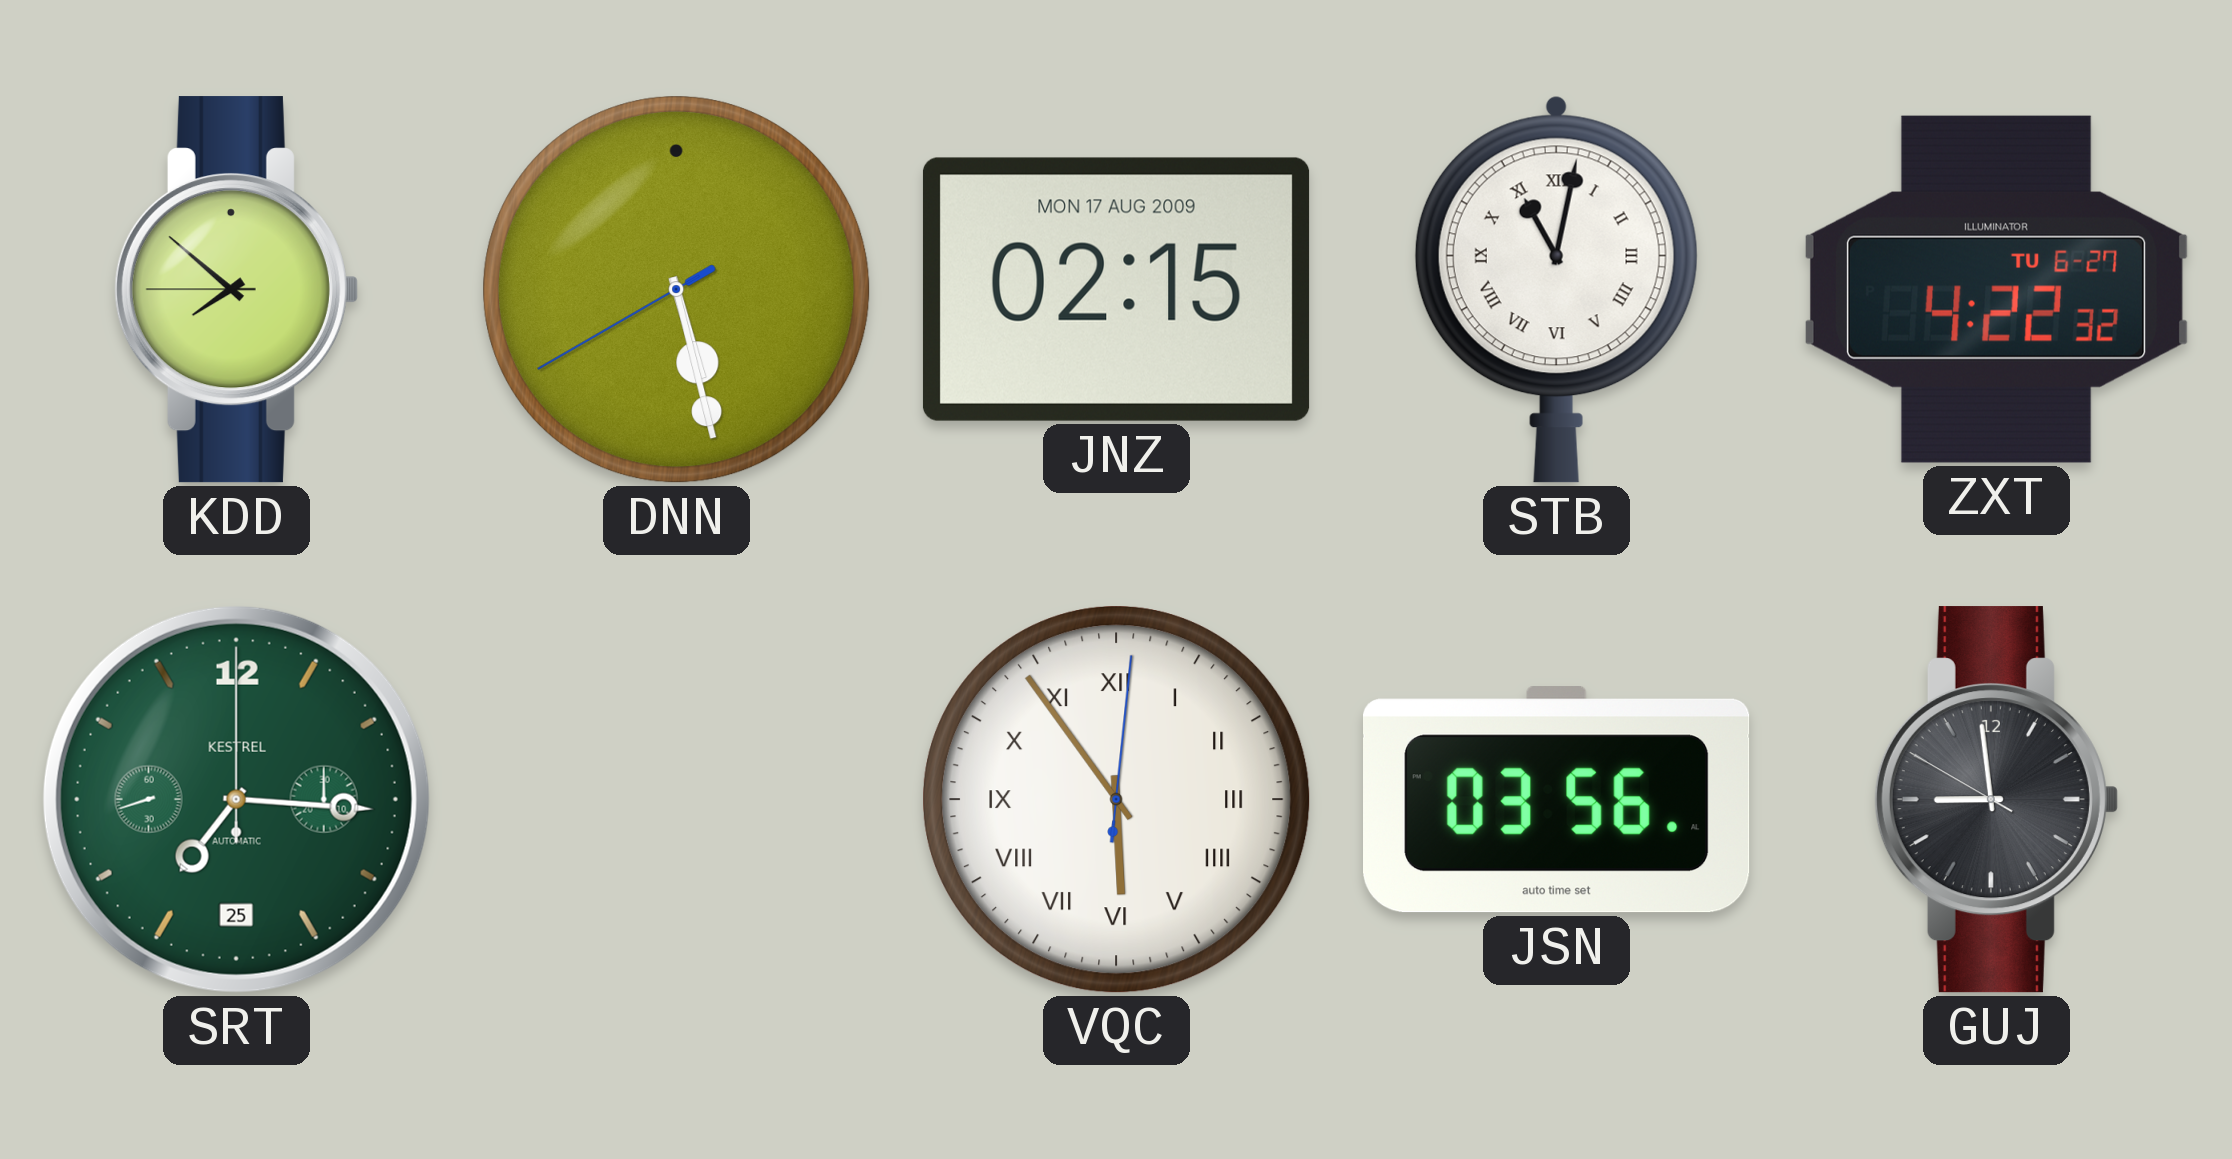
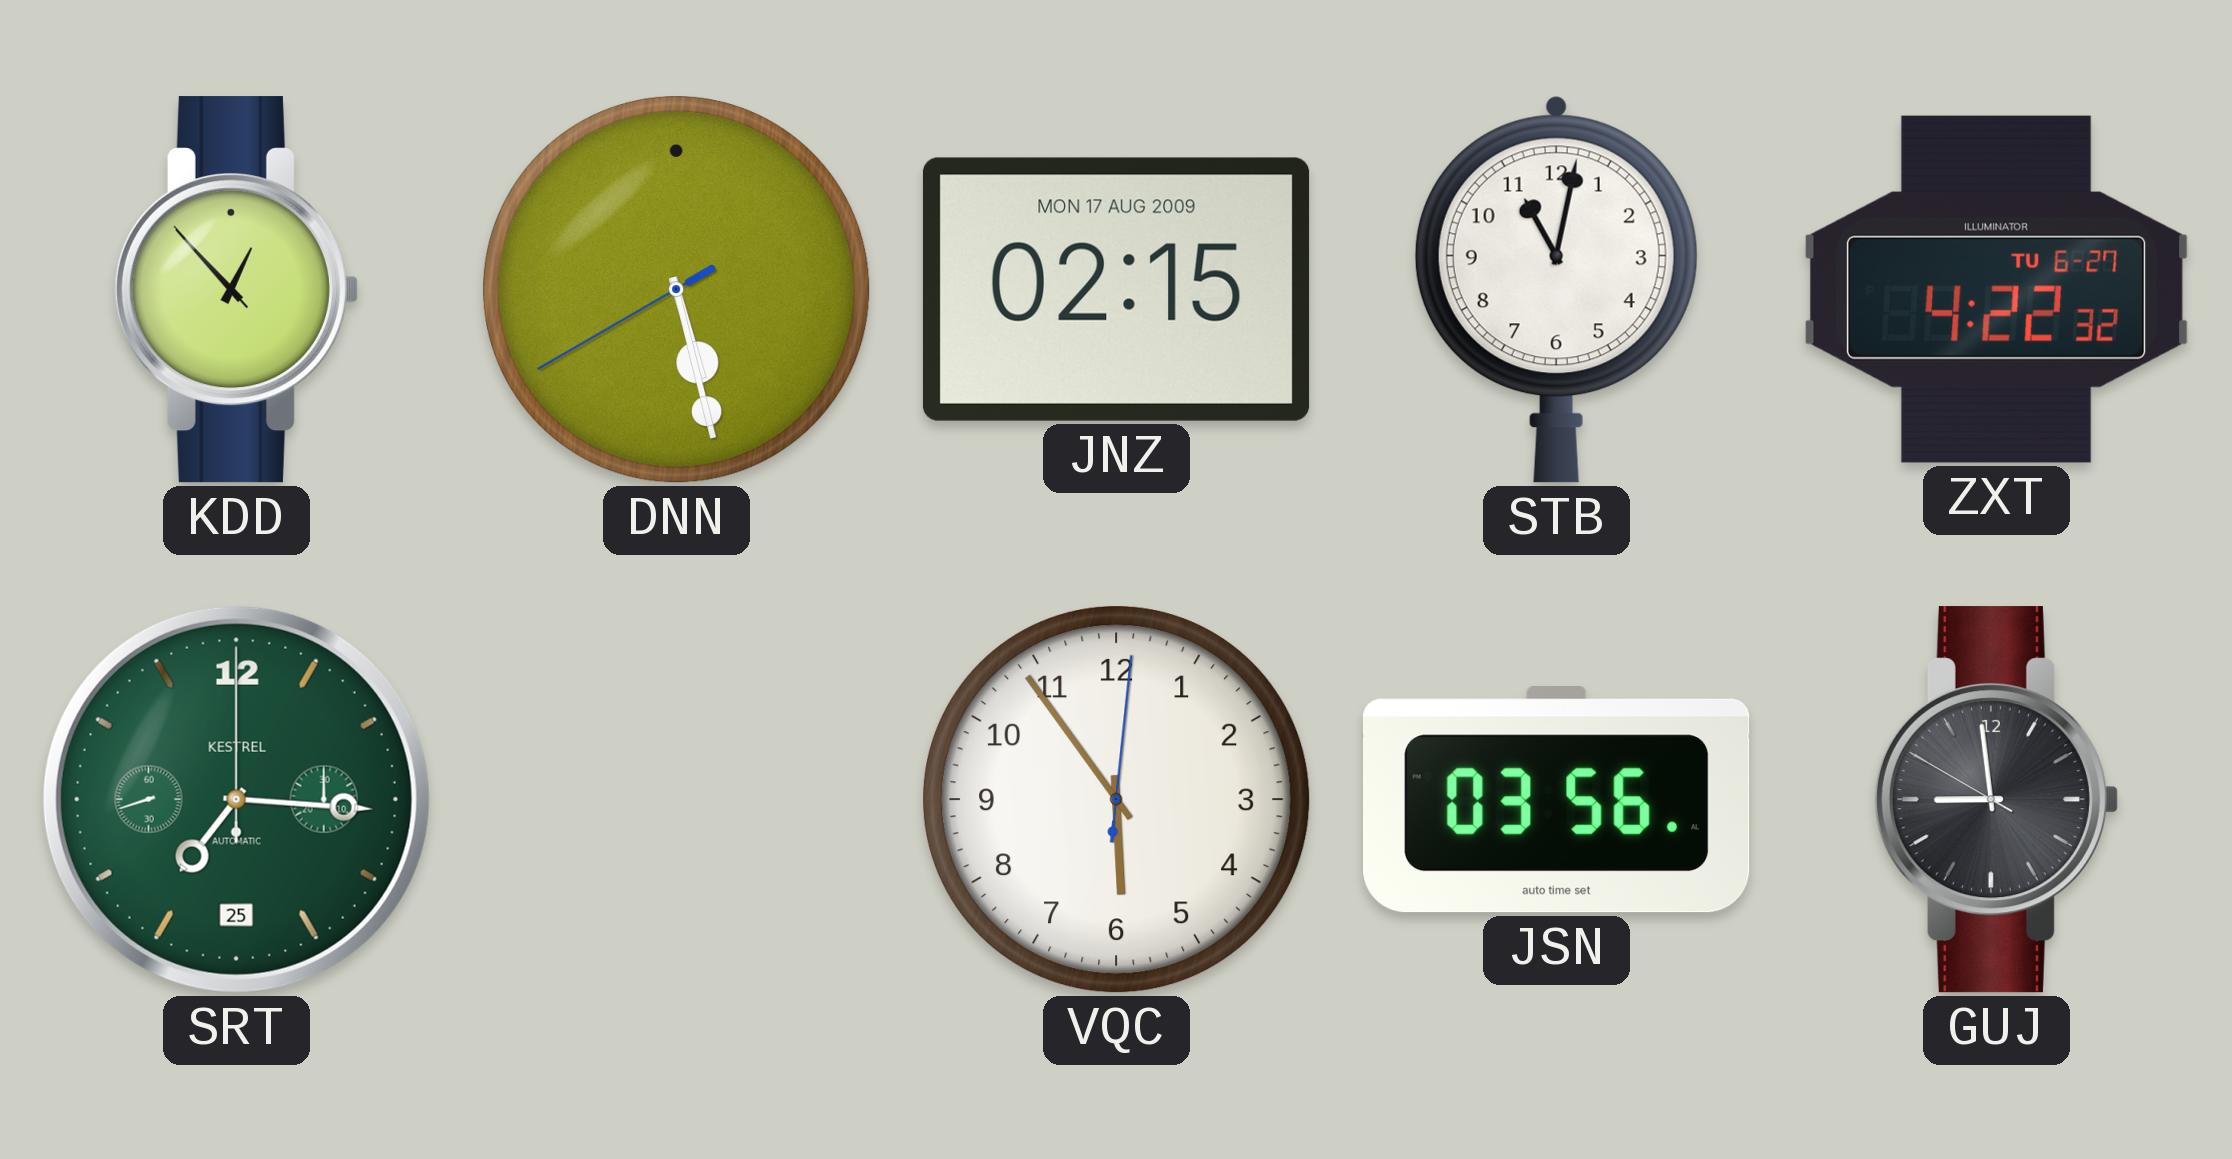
KDD: 7:51 -> 12:52 (236, 290)
STB numerals: Roman -> Arabic (1556, 289)
VQC numerals: Roman -> Arabic (1117, 800)
